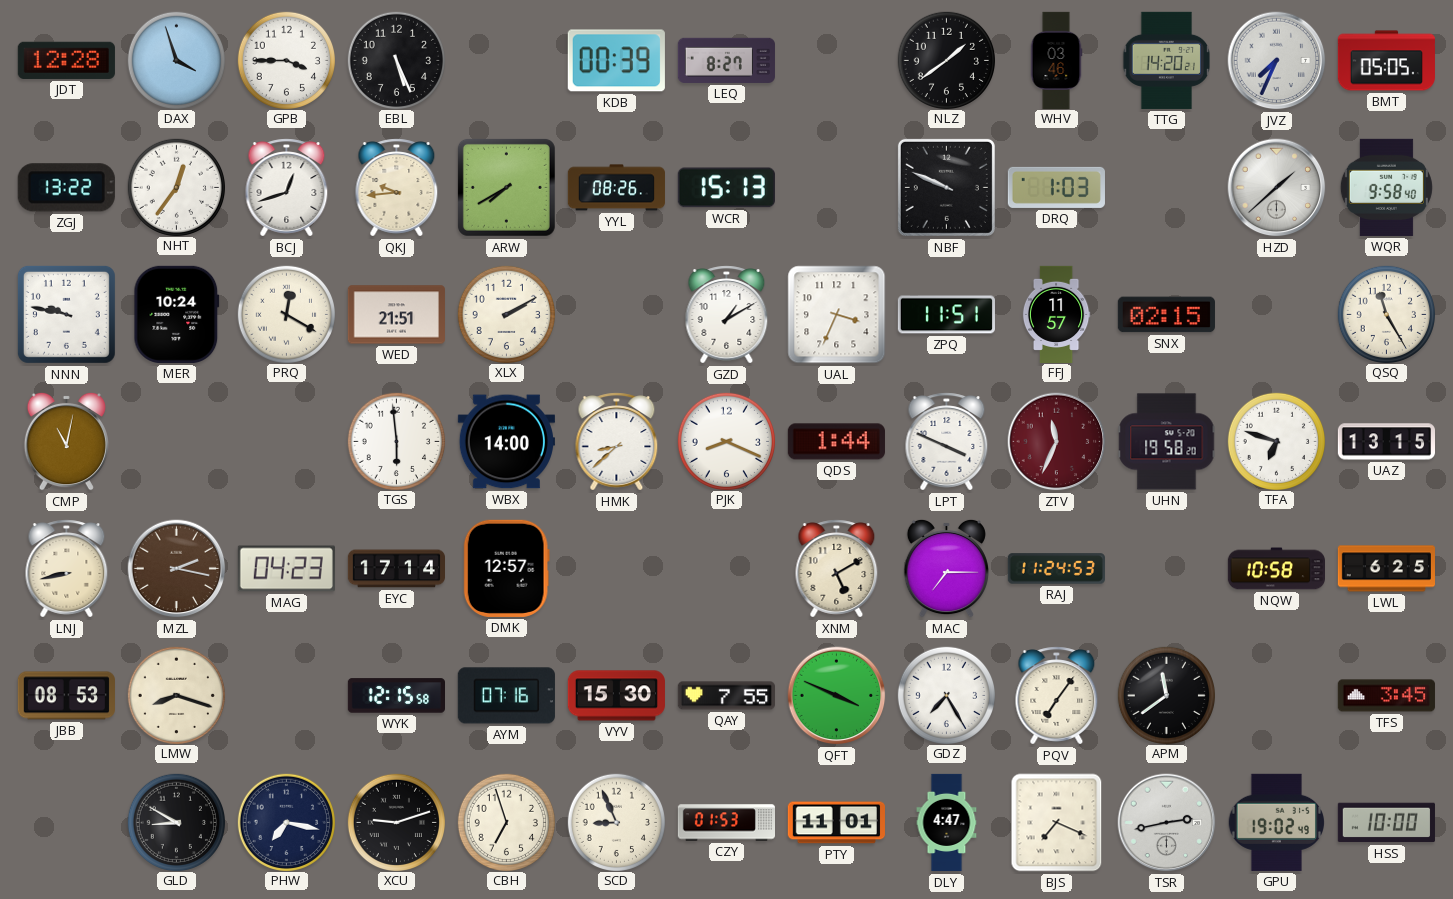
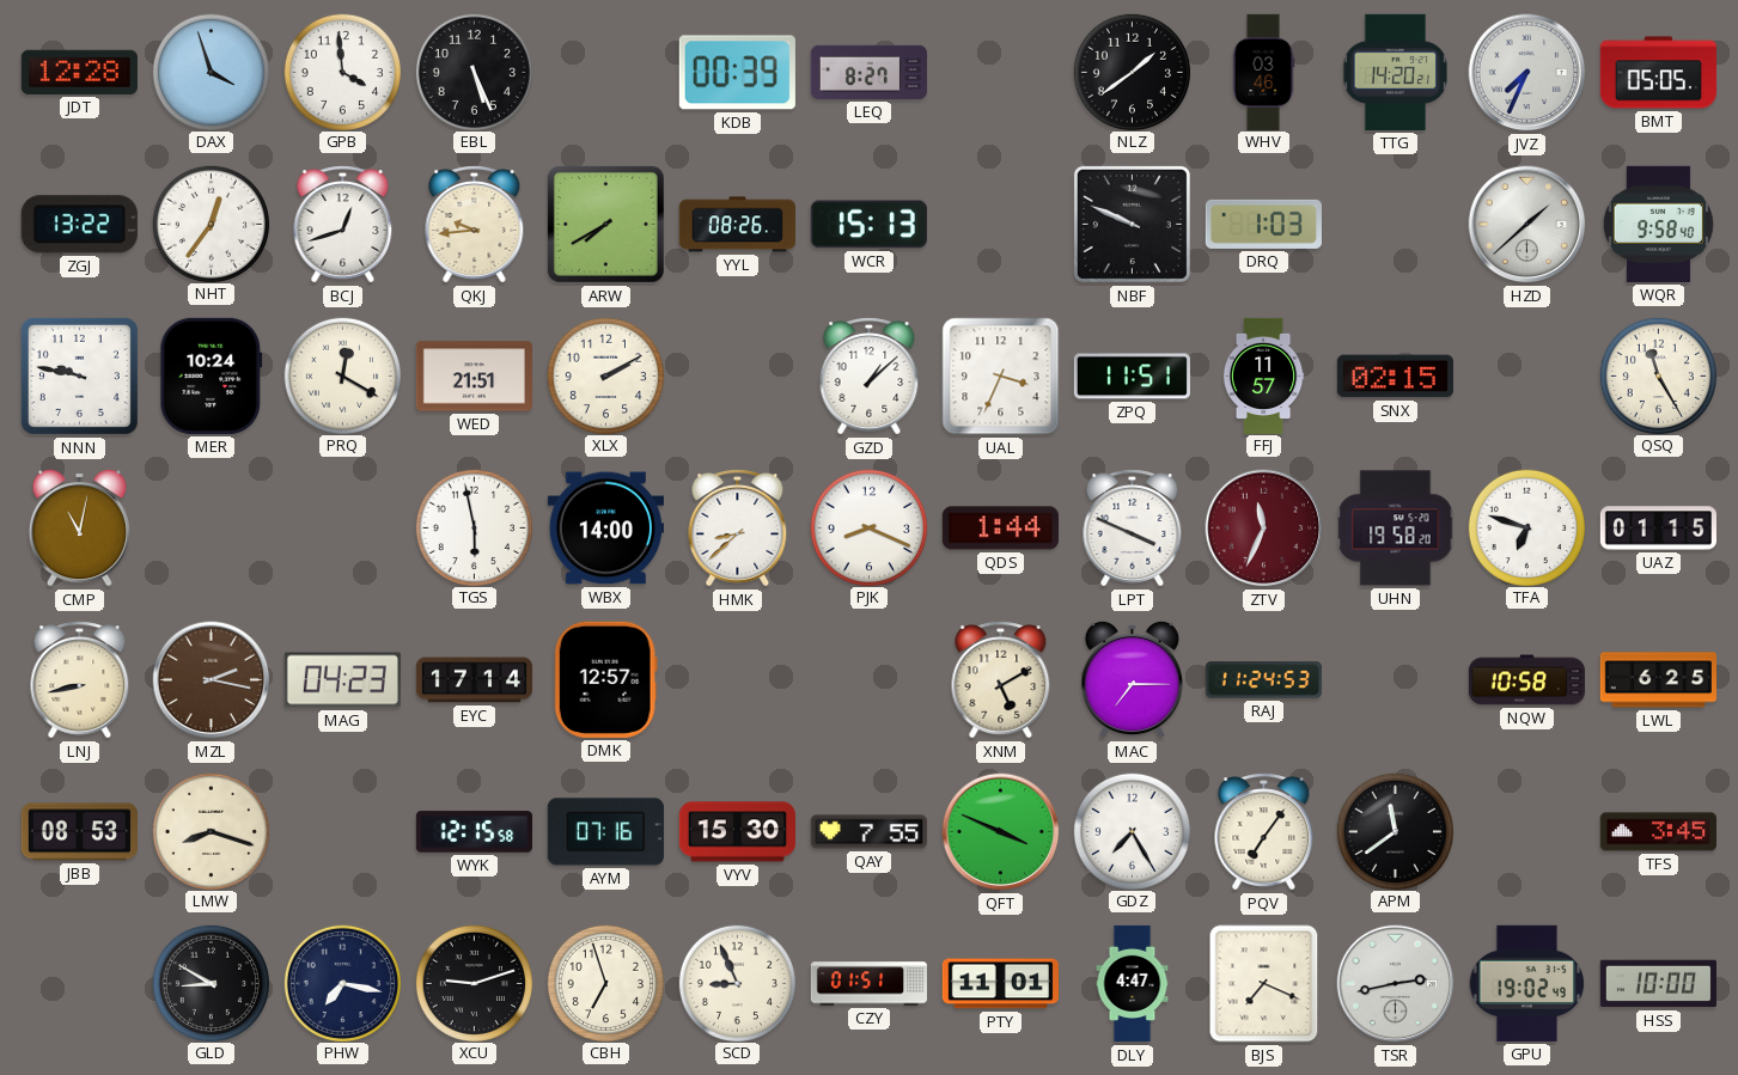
GPB: 3:45 -> 3:59 (342, 72)
GZD: 1:10 -> 1:08 (870, 377)
TGS: 5:59 -> 5:58 (474, 527)
UAZ: 13:15 -> 01:15 (1658, 529)
CZY: 01:53 -> 01:51 (868, 984)
